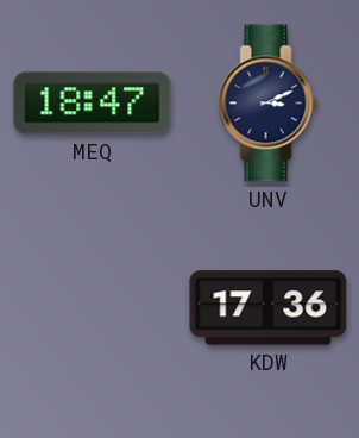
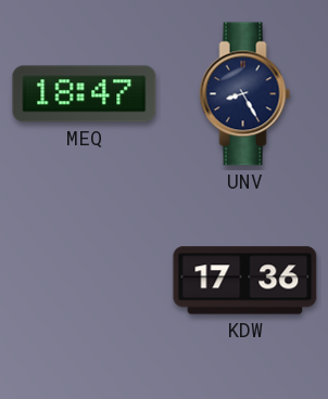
UNV: 3:11 -> 8:25 (245, 94)
